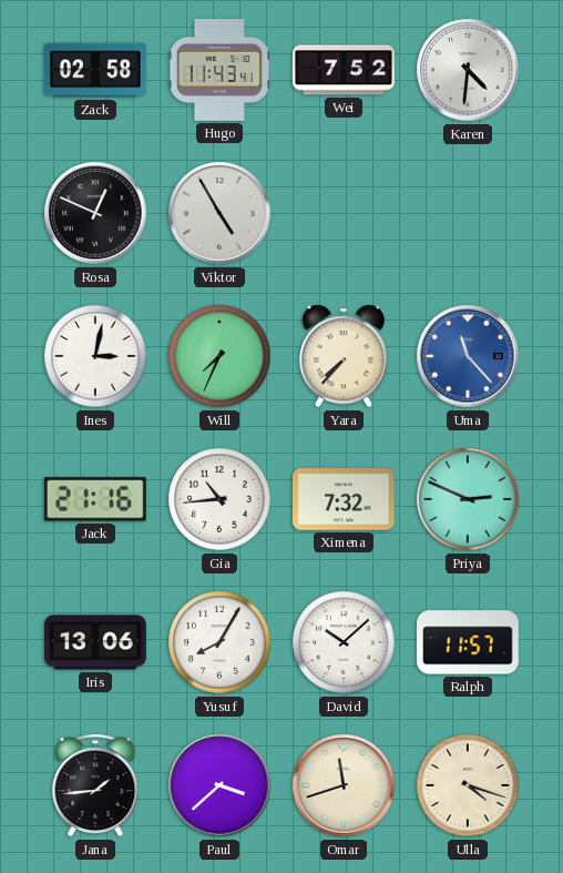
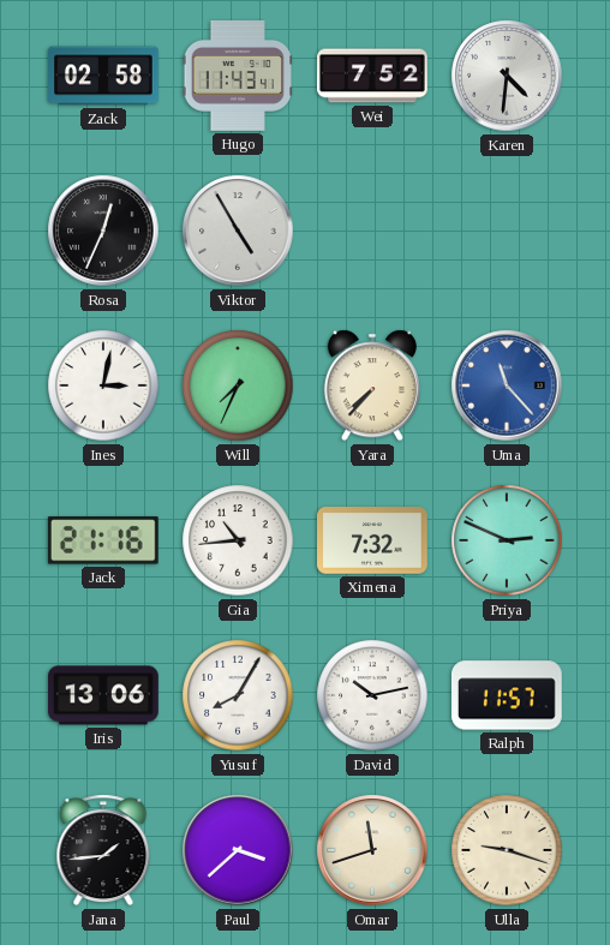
Rosa: 12:49 -> 12:34 (103, 231)
David: 10:08 -> 10:13 (372, 695)
Ulla: 4:18 -> 9:18 (507, 850)
